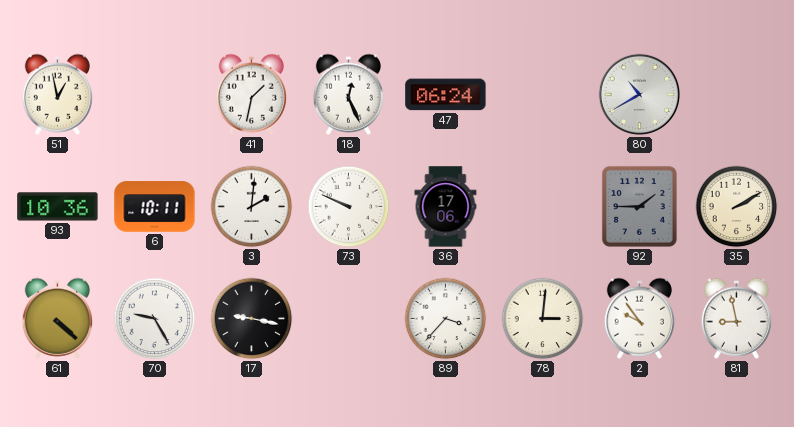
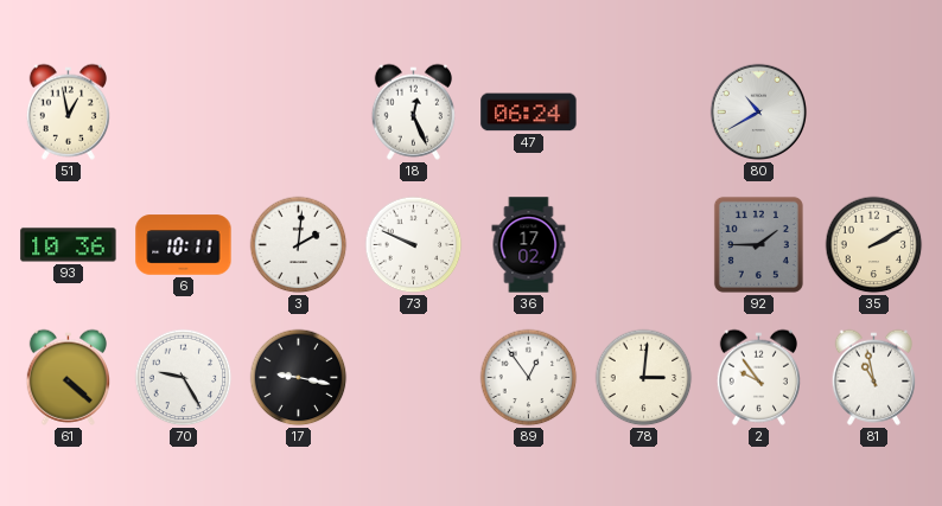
41: 1:32 -> none (251, 94)
36: 17:06 -> 17:02 (529, 245)
89: 3:37 -> 12:54 (529, 378)
81: 8:58 -> 10:58 (873, 377)
